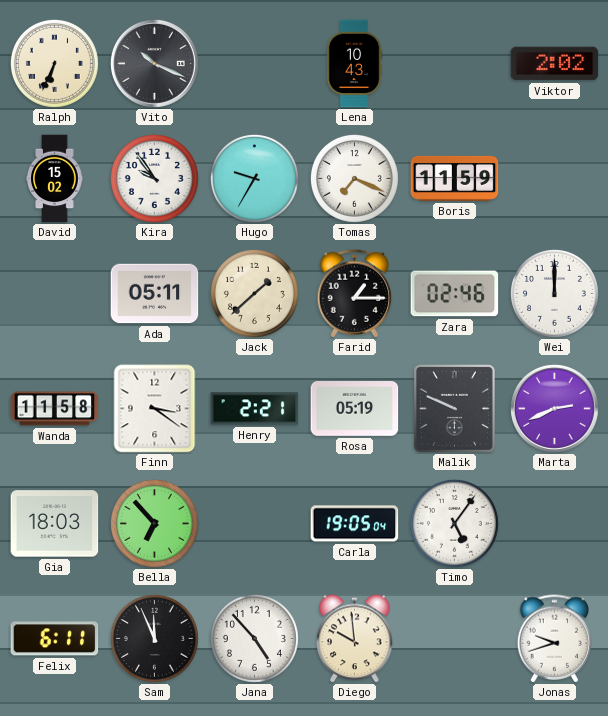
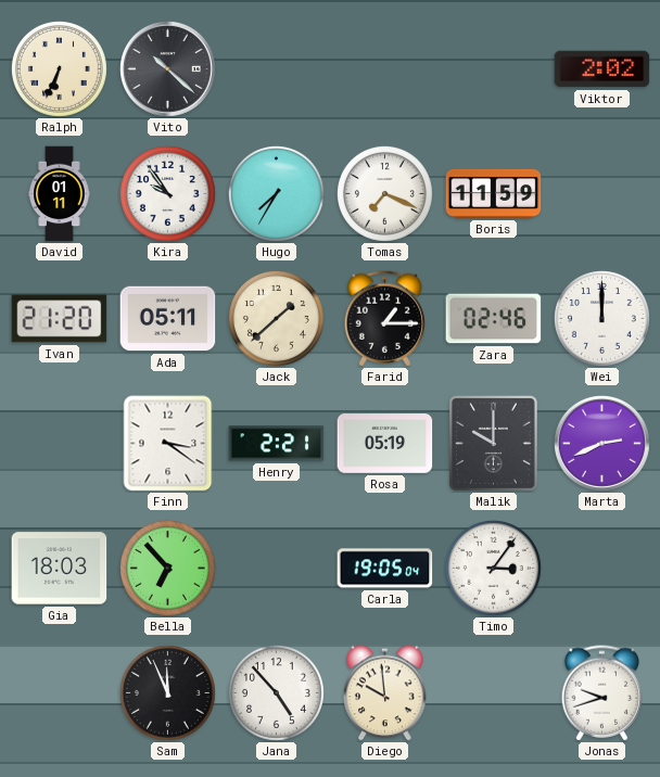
Vito: 10:19 -> 10:22 (167, 68)
Lena: 10:43 -> none (354, 64)
David: 15:02 -> 01:11 (60, 194)
Hugo: 9:35 -> 7:35 (276, 193)
Ivan: none -> 21:20 (60, 319)
Wanda: 11:58 -> none (55, 409)
Malik: 9:49 -> 10:00 (493, 443)
Timo: 5:06 -> 3:06 (493, 568)
Felix: 6:11 -> none (55, 639)
